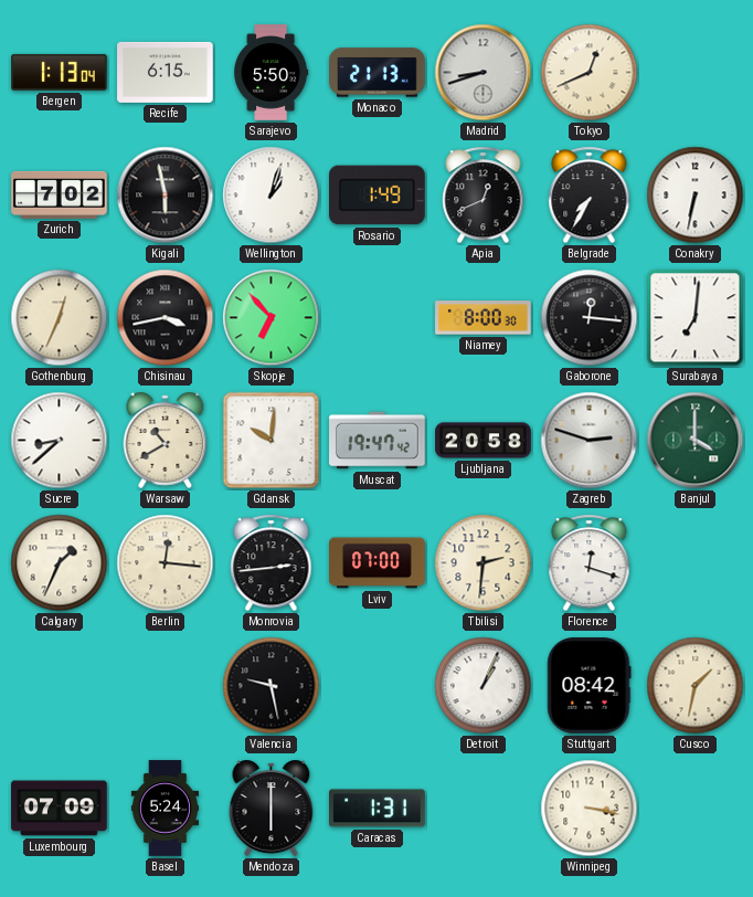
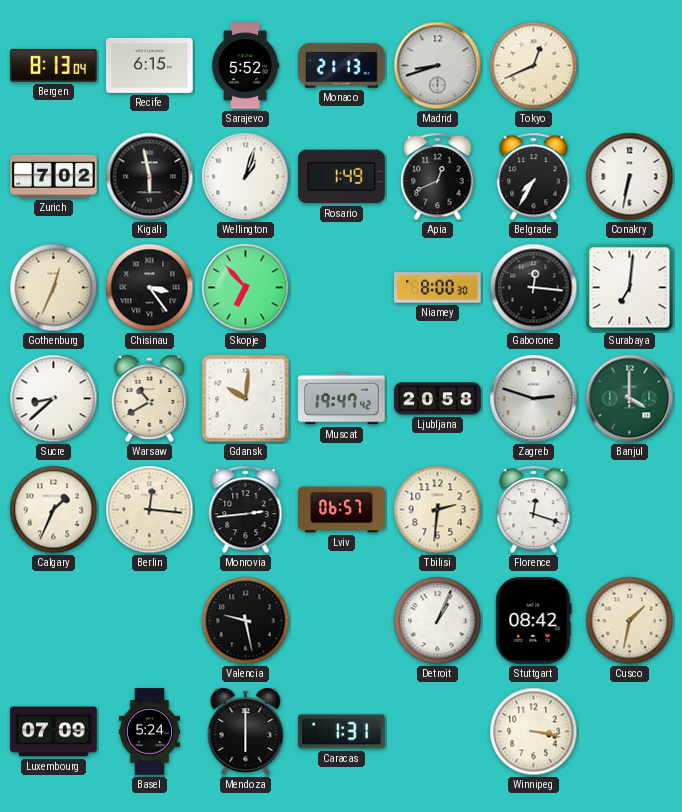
Bergen: 1:13 -> 8:13 (54, 65)
Sarajevo: 5:50 -> 5:52 (246, 66)
Chisinau: 3:43 -> 3:24 (150, 288)
Lviv: 07:00 -> 06:57 (342, 510)
